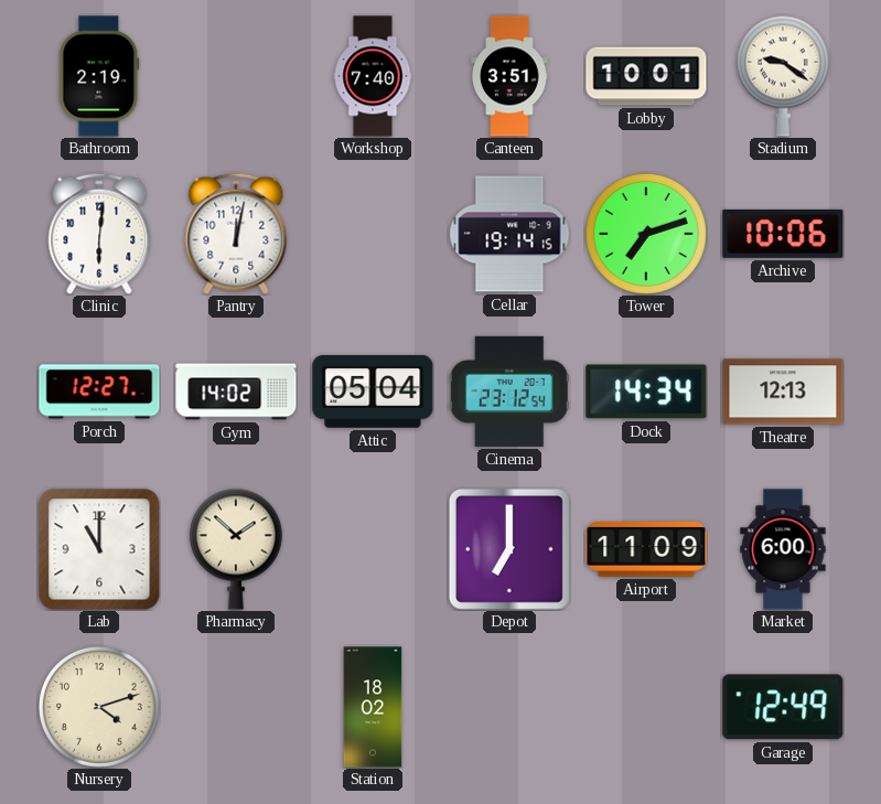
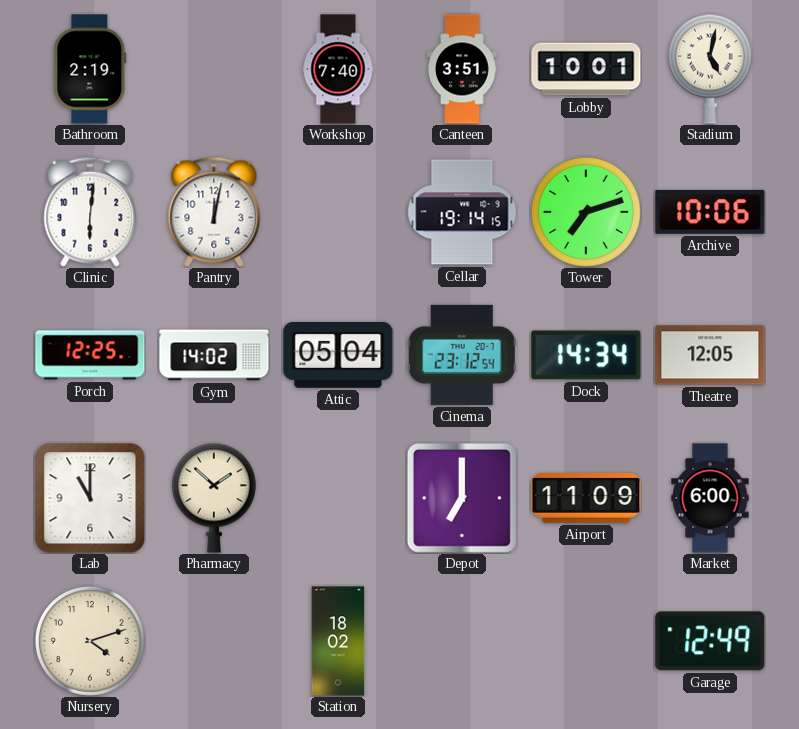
Stadium: 9:21 -> 5:02 (710, 69)
Porch: 12:27 -> 12:25 (90, 355)
Theatre: 12:13 -> 12:05 (710, 355)
